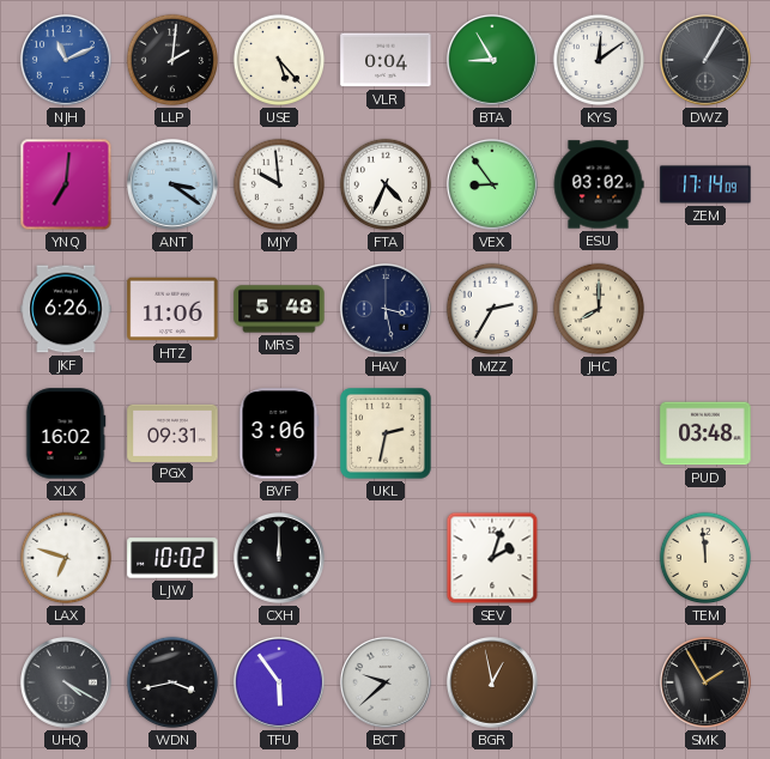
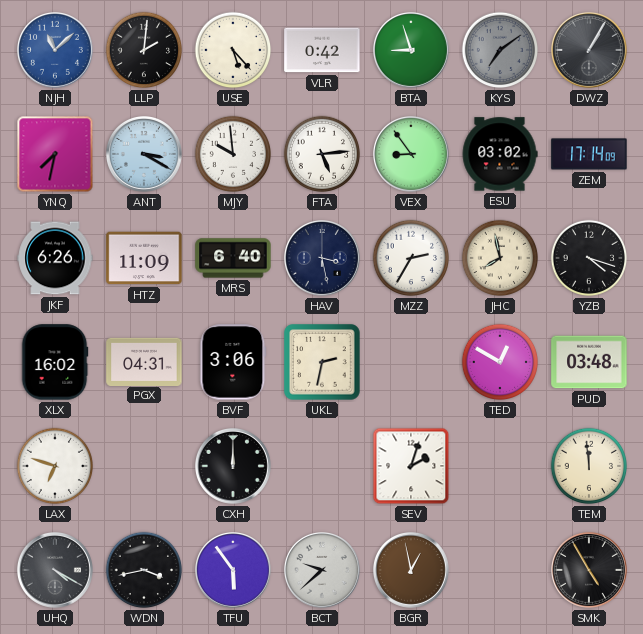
NJH: 11:11 -> 11:08 (55, 50)
VLR: 0:04 -> 0:42 (322, 50)
BTA: 8:55 -> 8:57 (411, 50)
KYS: 12:09 -> 7:09 (500, 50)
KYS dial: white -> grey (500, 50)
YNQ: 7:01 -> 7:32 (55, 154)
ANT: 3:21 -> 3:20 (144, 154)
FTA: 4:34 -> 5:14 (322, 154)
HTZ: 11:06 -> 11:09 (144, 258)
MRS: 5:48 -> 6:40 (233, 258)
JHC: 8:00 -> 7:58 (500, 258)
YZB: none -> 4:18 (589, 258)
PGX: 09:31 -> 04:31 (144, 361)
TED: none -> 12:50 (500, 362)
LJW: 10:02 -> none (172, 558)
SMK: 1:55 -> 4:55 (589, 570)
